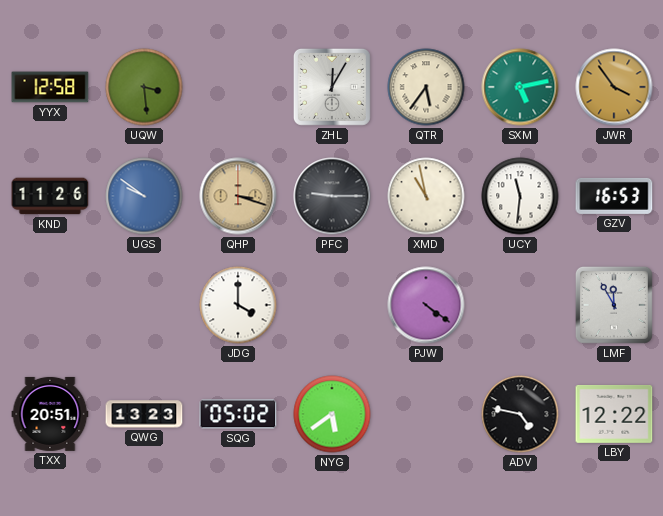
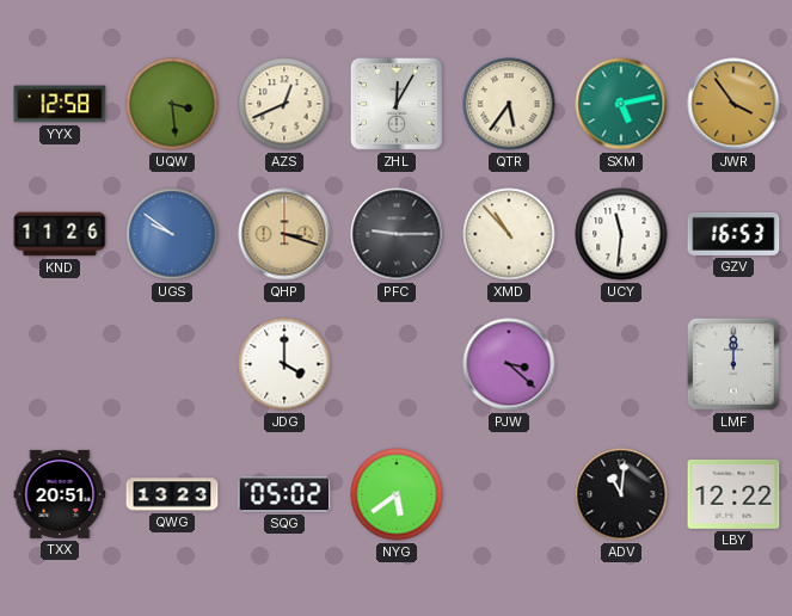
AZS: none -> 12:41 (284, 104)
XMD: 10:58 -> 10:53 (509, 234)
PJW: 4:21 -> 3:22 (509, 364)
LMF: 11:55 -> 12:00 (733, 364)
ADV: 4:47 -> 11:01 (621, 494)
